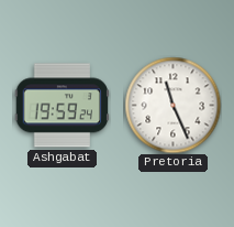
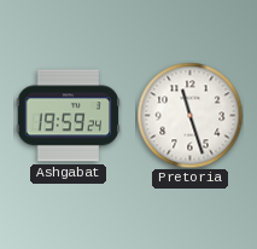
Pretoria: 11:26 -> 11:27 (189, 115)
